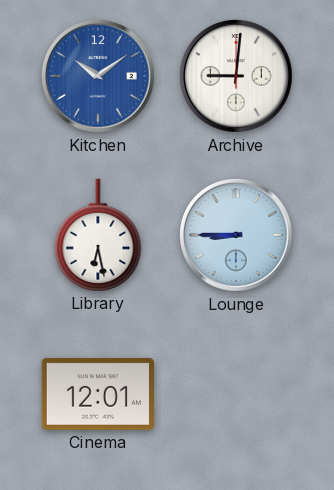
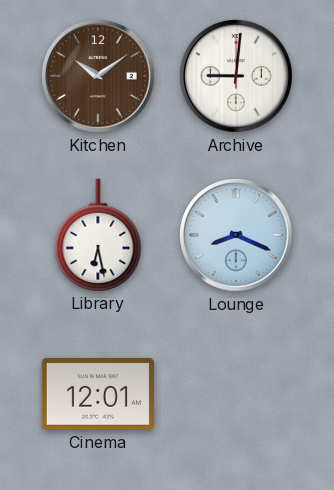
Kitchen dial: blue -> brown (99, 77)
Lounge: 8:45 -> 8:19 (237, 236)
